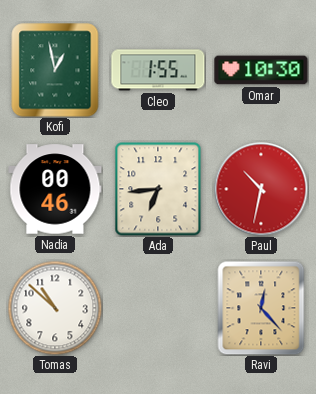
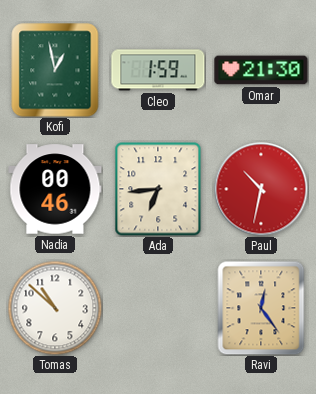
Cleo: 1:55 -> 1:59 (158, 70)
Omar: 10:30 -> 21:30 (261, 70)
Ravi: 12:23 -> 12:24 (261, 308)
